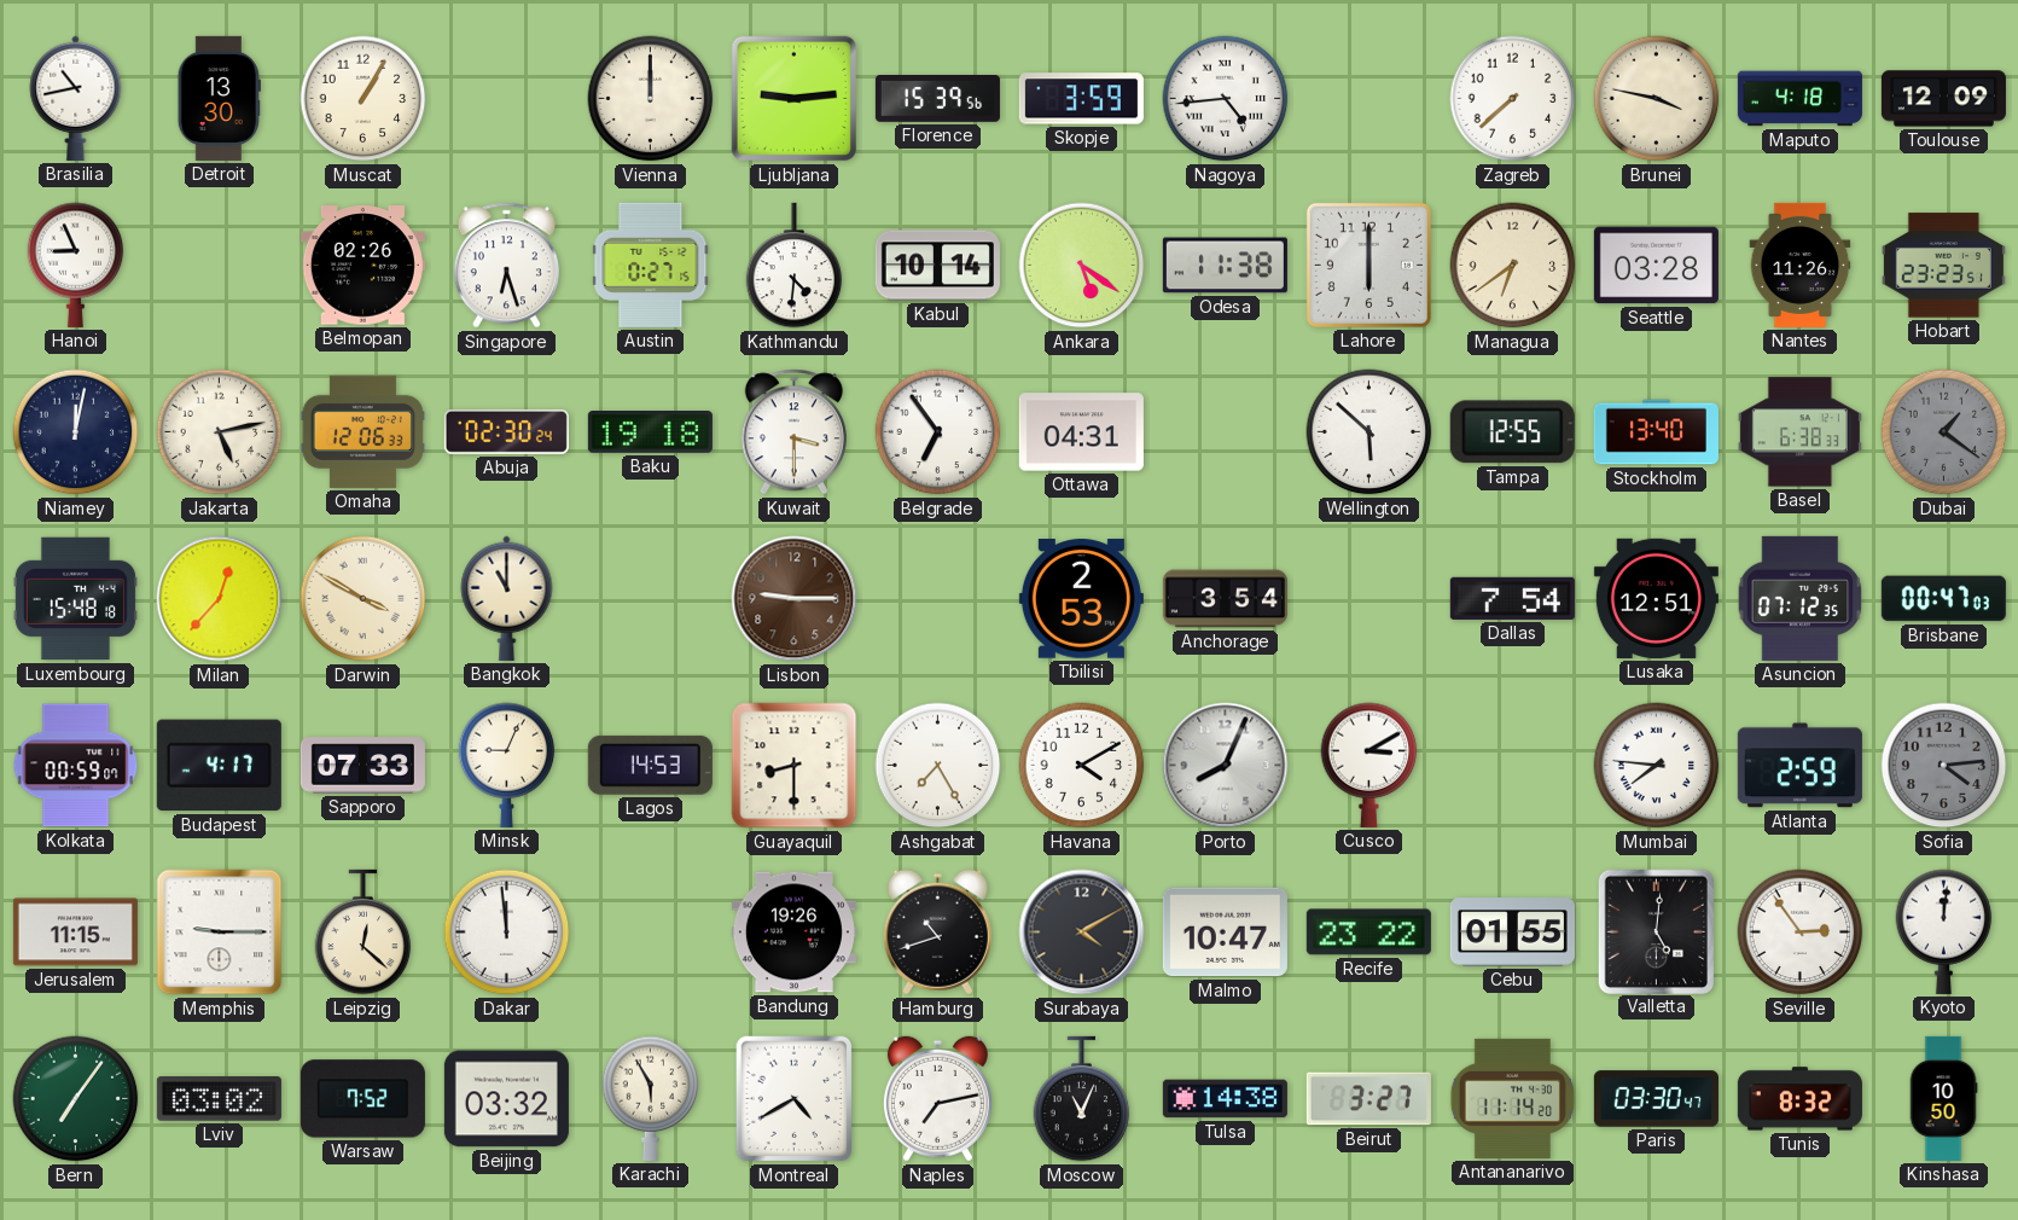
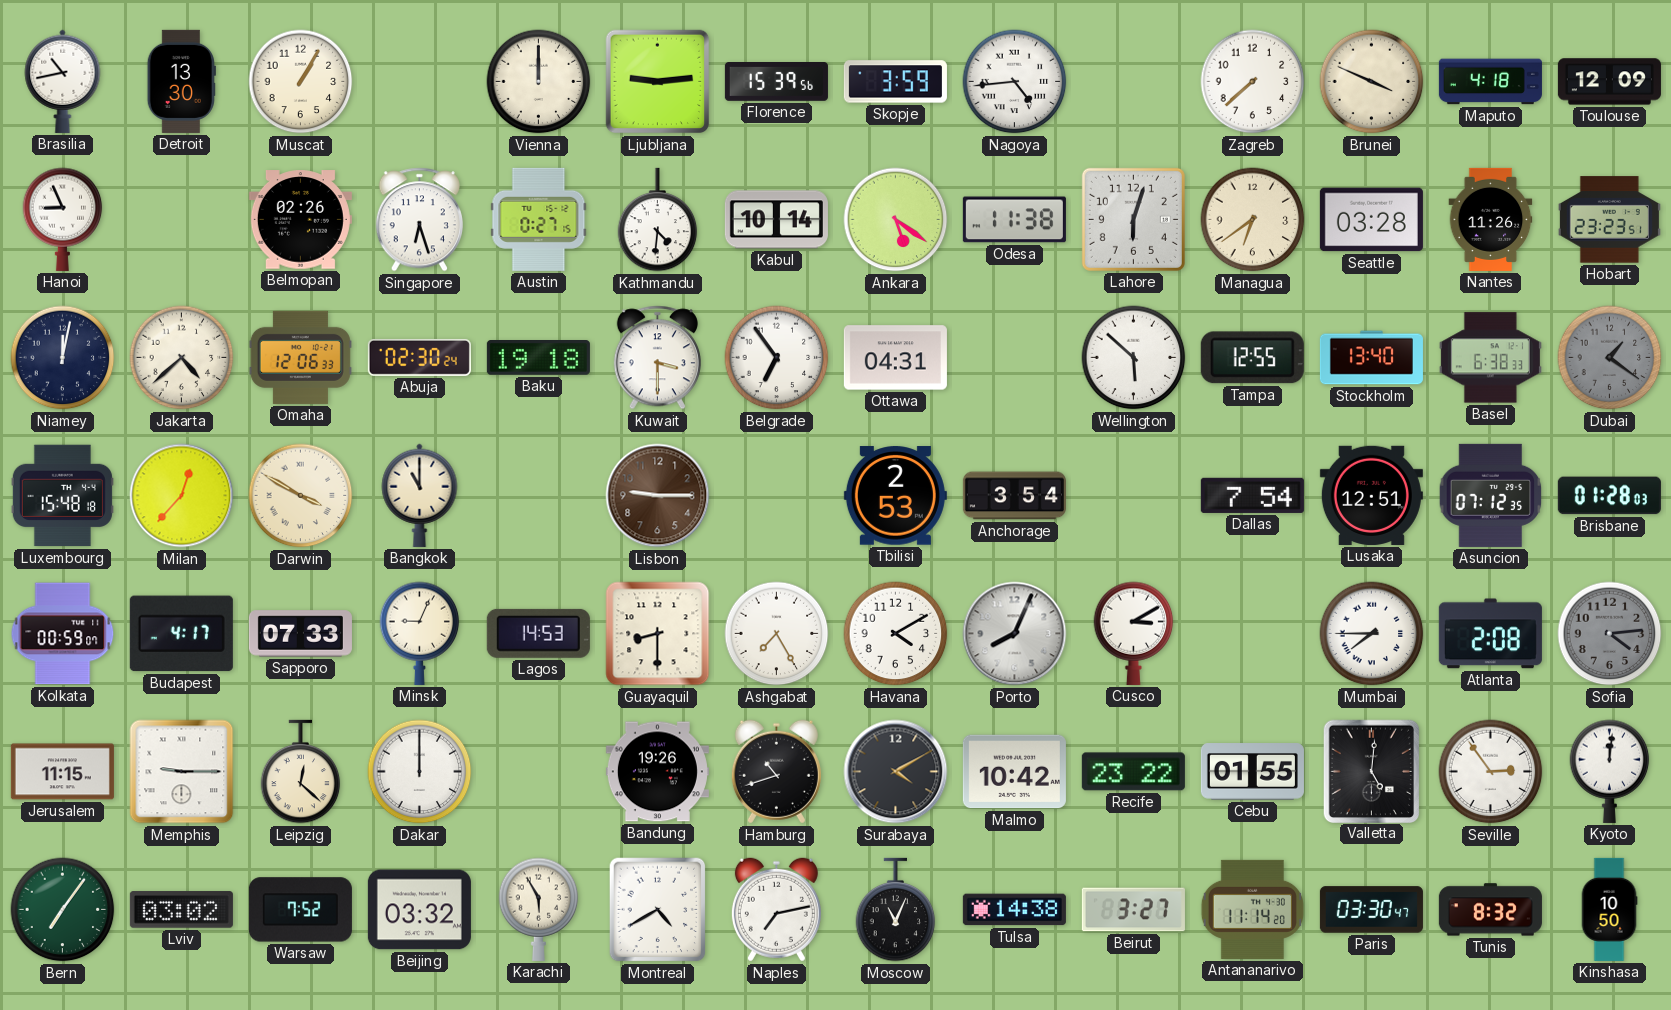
Brunei: 3:47 -> 3:49 (1372, 82)
Lahore: 6:00 -> 6:03 (1133, 219)
Jakarta: 5:13 -> 4:38 (182, 358)
Brisbane: 00:47 -> 01:28 (1609, 496)
Mumbai: 7:46 -> 7:45 (1372, 634)
Atlanta: 2:59 -> 2:08 (1490, 634)
Dakar: 11:59 -> 12:00 (420, 772)
Malmo: 10:47 -> 10:42 (1014, 772)
